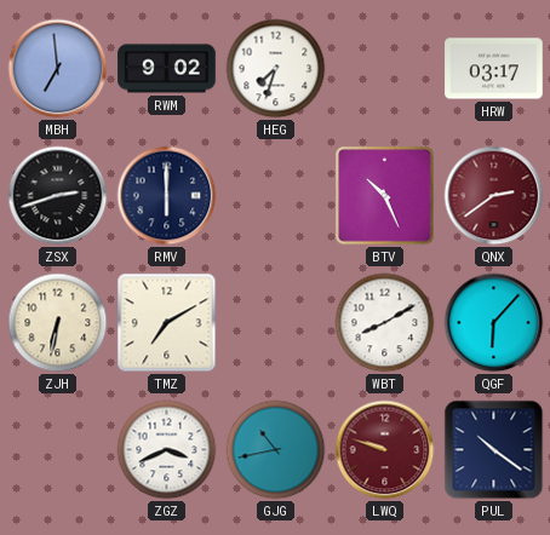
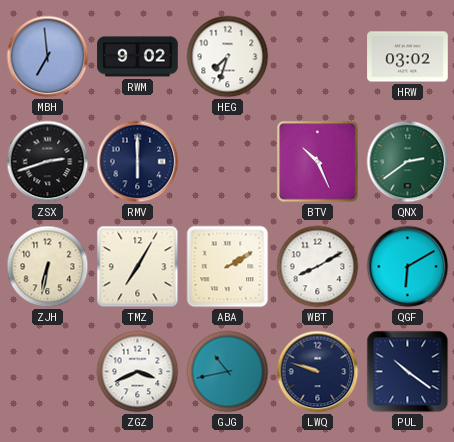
HRW: 03:17 -> 03:02 (408, 57)
QNX dial: burgundy -> green (408, 162)
TMZ: 7:10 -> 7:05 (138, 267)
ABA: none -> 2:10 (228, 267)
QGF: 6:07 -> 6:10 (408, 267)
LWQ dial: burgundy -> navy (318, 372)
